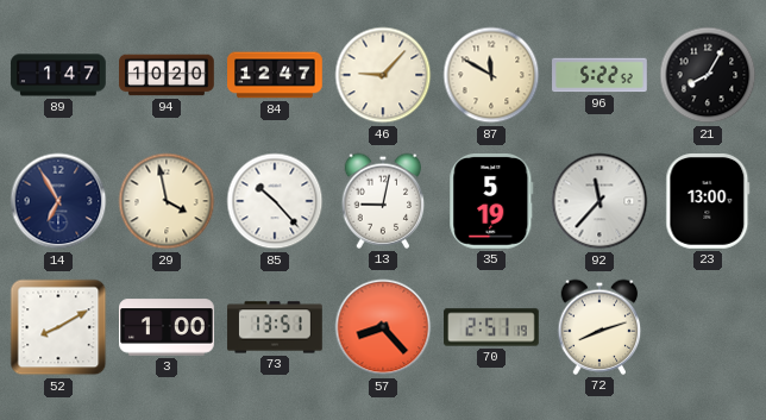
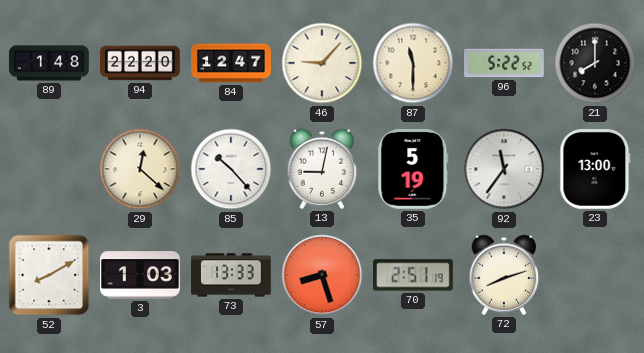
89: 1:47 -> 1:48 (49, 63)
94: 10:20 -> 22:20 (140, 63)
87: 11:50 -> 11:30 (413, 63)
21: 8:05 -> 8:00 (595, 63)
14: 6:55 -> none (58, 201)
29: 3:58 -> 12:22 (140, 169)
92: 11:37 -> 11:36 (504, 169)
3: 1:00 -> 1:03 (140, 275)
73: 13:51 -> 13:33 (231, 275)
57: 8:23 -> 8:27 (322, 275)
